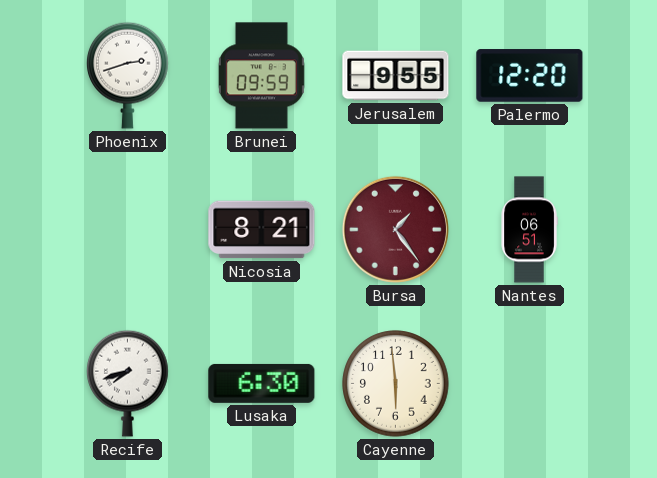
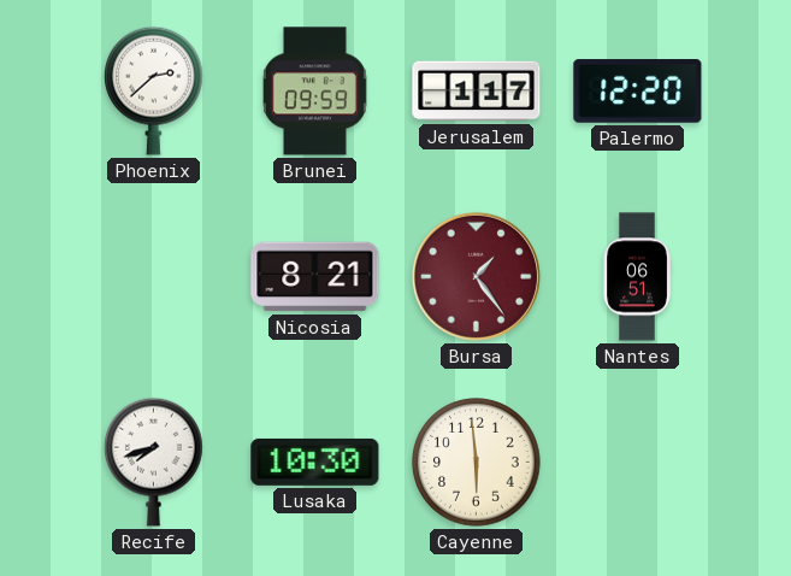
Phoenix: 2:42 -> 2:38 (154, 90)
Jerusalem: 9:55 -> 1:17 (477, 92)
Lusaka: 6:30 -> 10:30 (315, 462)
